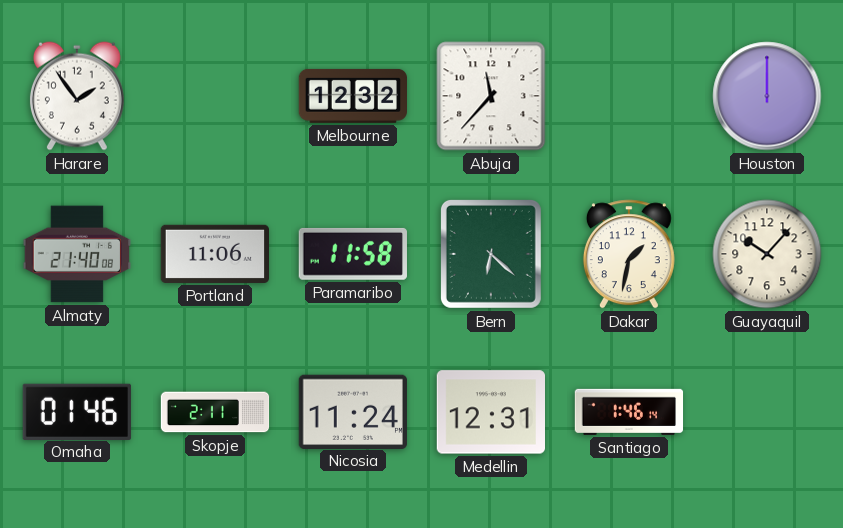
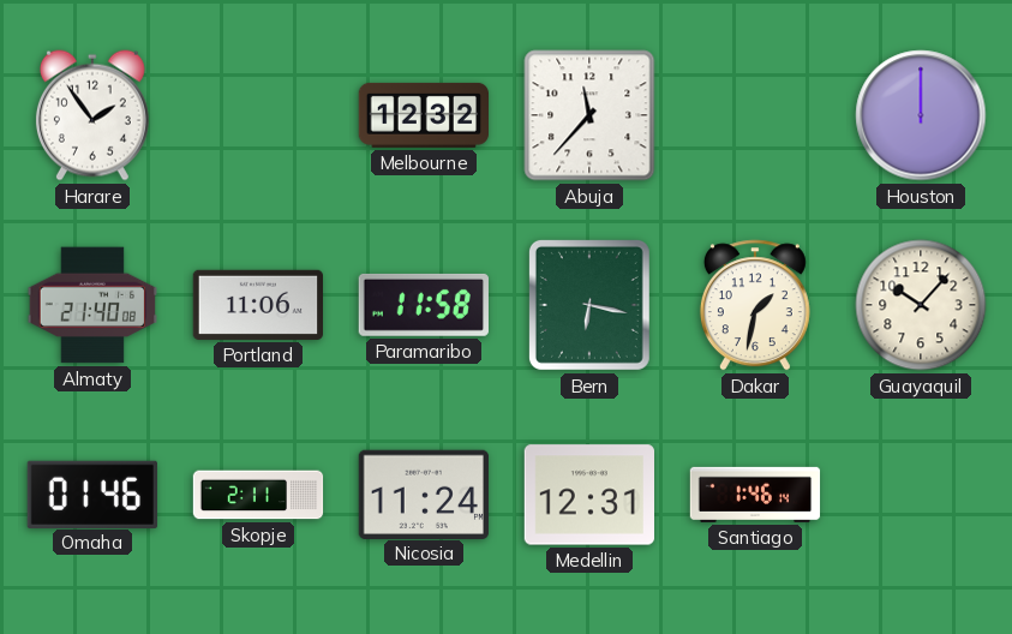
Bern: 6:22 -> 6:17 (589, 305)
